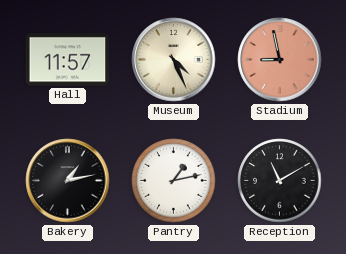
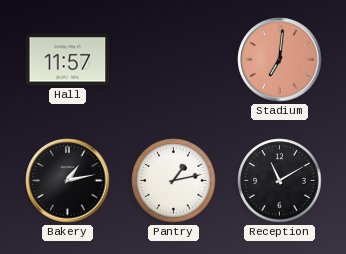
Museum: 4:26 -> none (174, 60)
Stadium: 8:58 -> 7:01 (280, 60)
